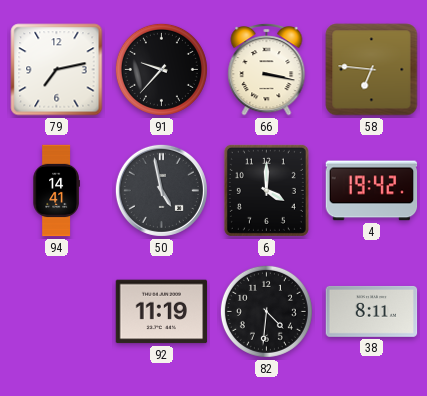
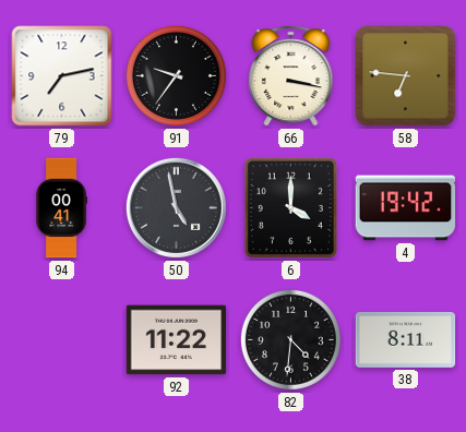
91: 9:37 -> 9:36 (176, 75)
94: 14:41 -> 00:41 (61, 208)
92: 11:19 -> 11:22 (177, 340)
